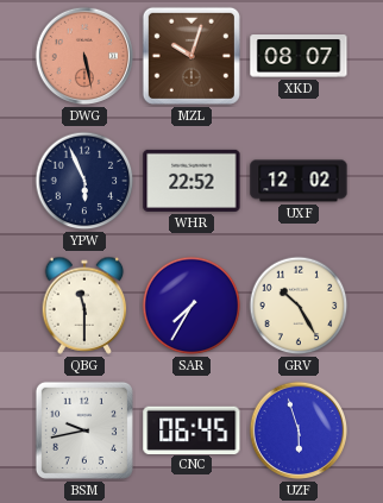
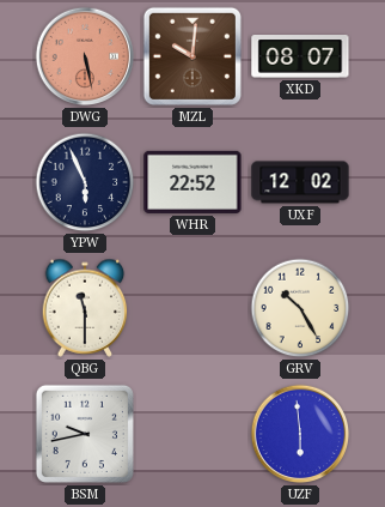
MZL: 10:03 -> 10:01 (192, 56)
SAR: 7:35 -> none (191, 306)
CNC: 06:45 -> none (191, 429)
UZF: 5:57 -> 5:59 (300, 434)
